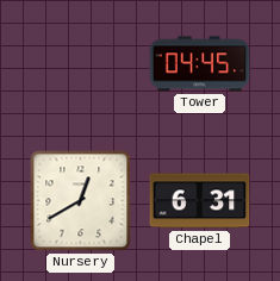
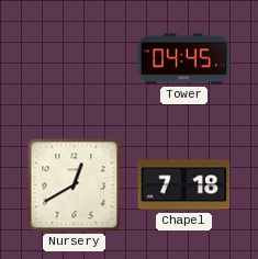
Chapel: 6:31 -> 7:18 (184, 185)
